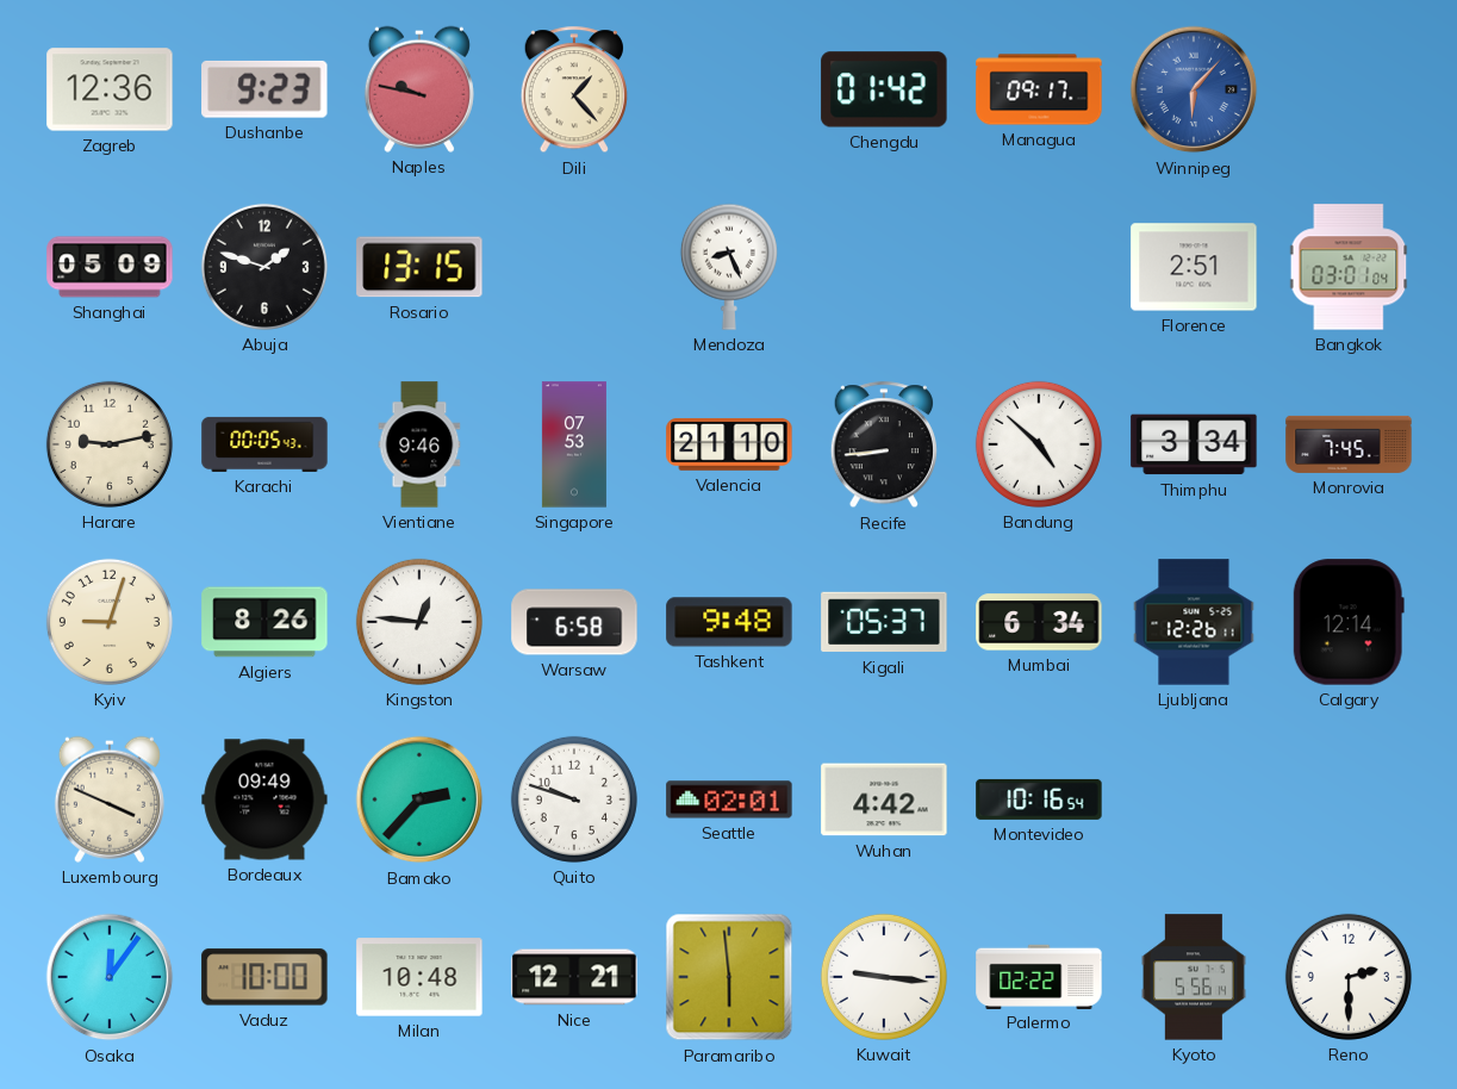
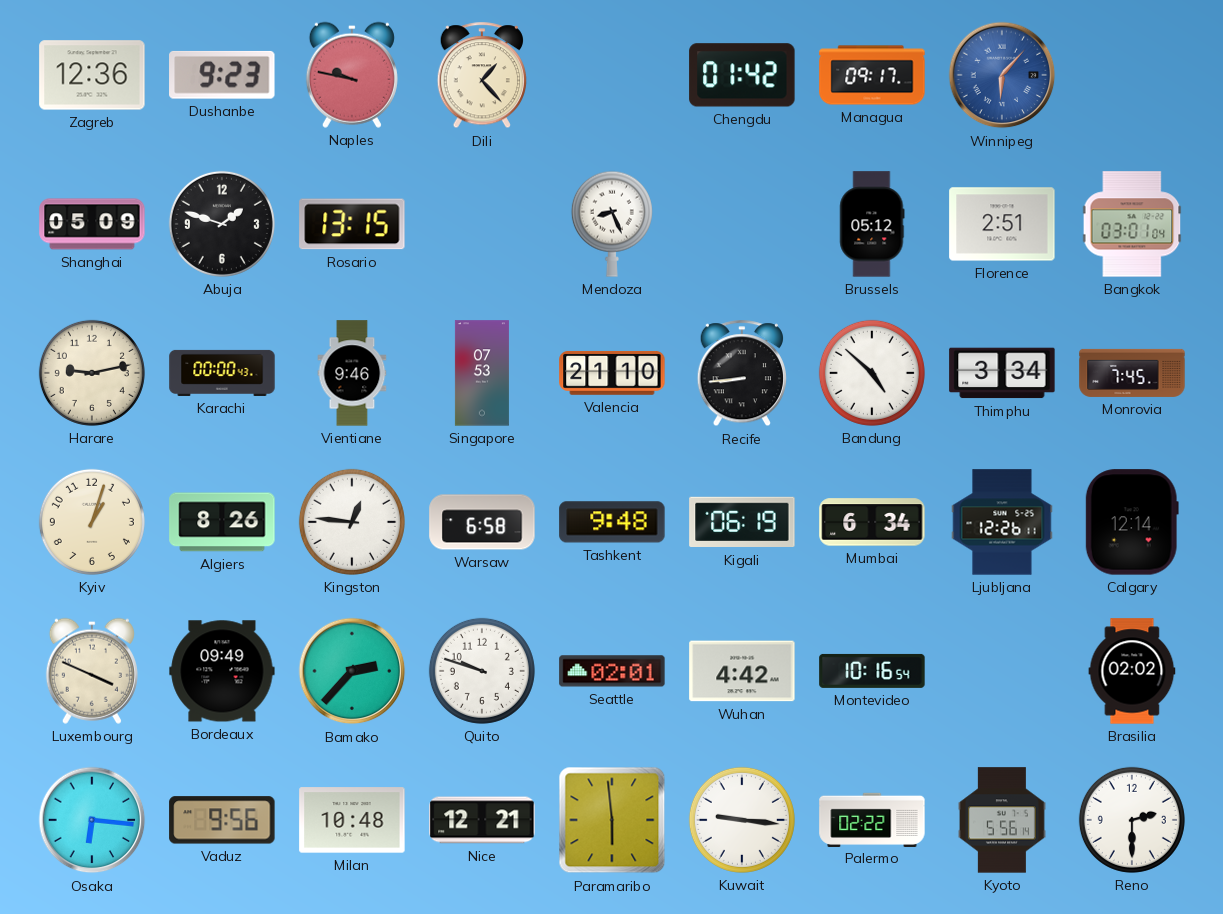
Brussels: none -> 05:12 (872, 224)
Karachi: 00:05 -> 00:00 (222, 373)
Kyiv: 9:03 -> 1:03 (92, 522)
Kigali: 05:37 -> 06:19 (742, 522)
Brasilia: none -> 02:02 (1132, 671)
Osaka: 12:06 -> 6:16 (92, 820)
Vaduz: 10:00 -> 9:56 (222, 820)
